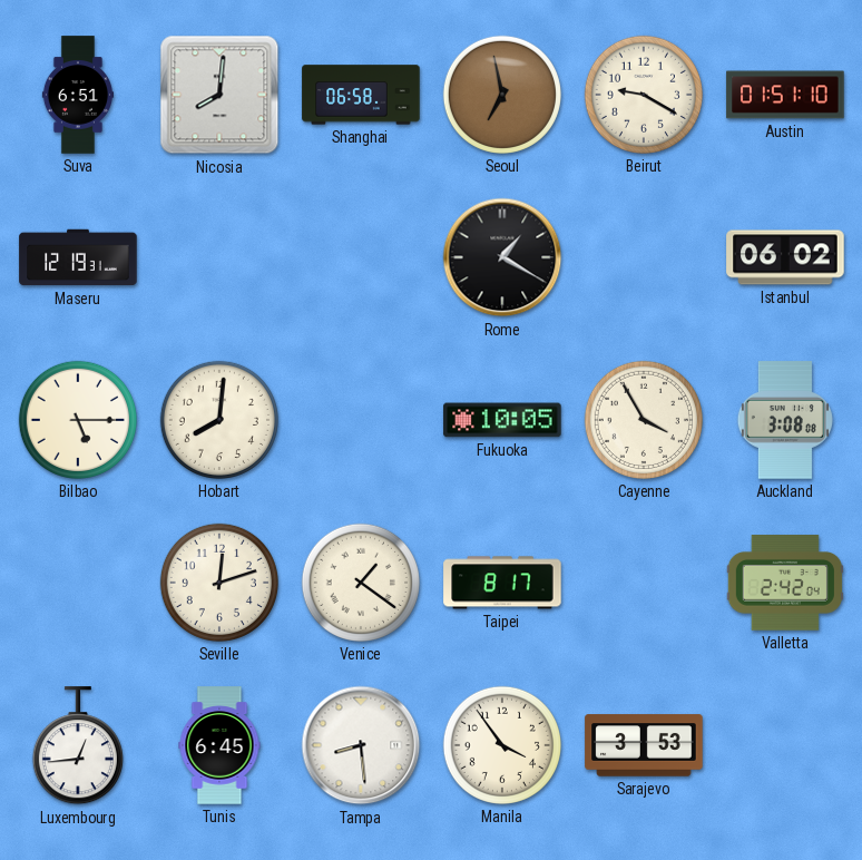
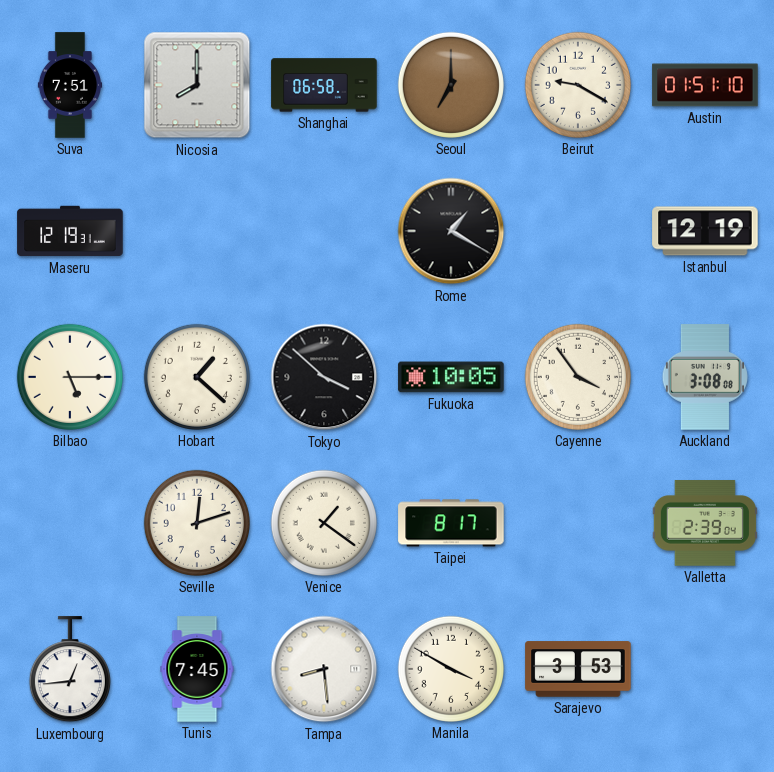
Suva: 6:51 -> 7:51 (69, 85)
Nicosia: 8:01 -> 8:00 (197, 85)
Seoul: 6:58 -> 7:00 (451, 85)
Istanbul: 06:02 -> 12:19 (705, 231)
Hobart: 8:01 -> 1:22 (197, 377)
Tokyo: none -> 3:52 (324, 377)
Cayenne: 3:55 -> 3:54 (578, 377)
Valletta: 2:42 -> 2:39 (705, 523)
Tunis: 6:45 -> 7:45 (197, 669)
Manila: 3:54 -> 3:50 (451, 669)
